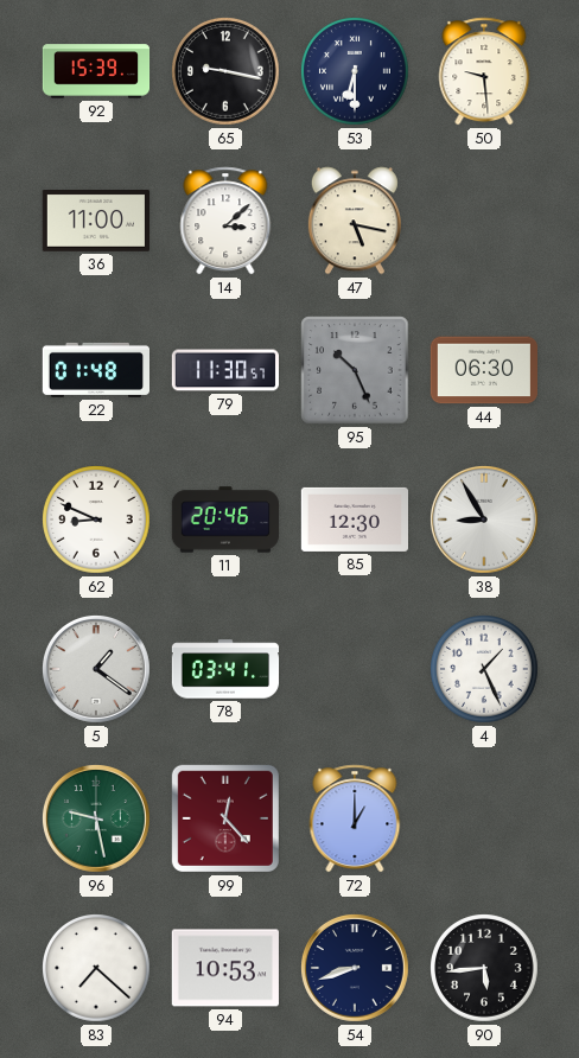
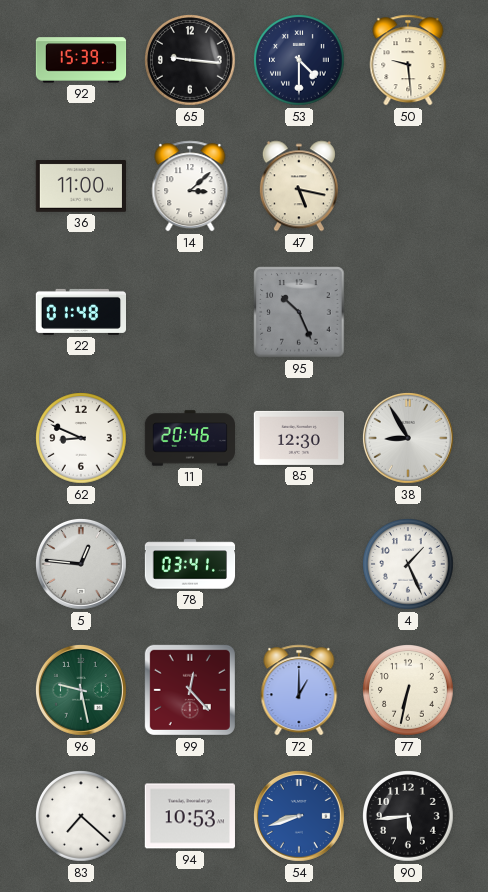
65: 9:17 -> 9:16 (191, 61)
53: 6:30 -> 4:30 (300, 61)
79: 11:30 -> none (225, 370)
44: 06:30 -> none (483, 370)
5: 1:21 -> 12:46 (81, 564)
77: none -> 6:32 (409, 691)
54 dial: navy -> blue (299, 816)
